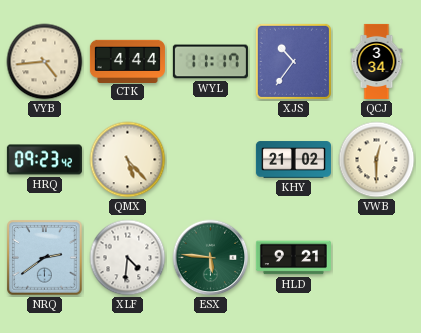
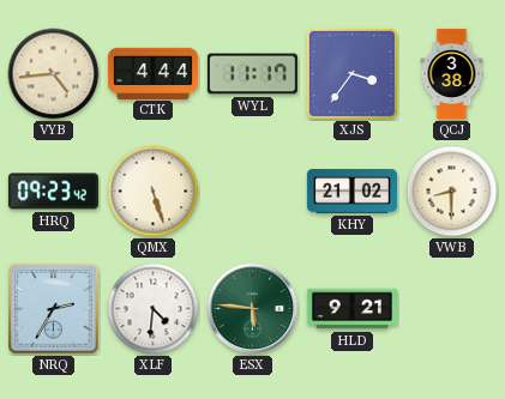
XJS: 10:36 -> 3:36 (351, 73)
QCJ: 3:34 -> 3:38 (452, 73)
QMX: 5:23 -> 5:27 (154, 192)
VWB: 12:30 -> 8:30 (452, 192)
NRQ: 2:39 -> 2:35 (54, 309)
